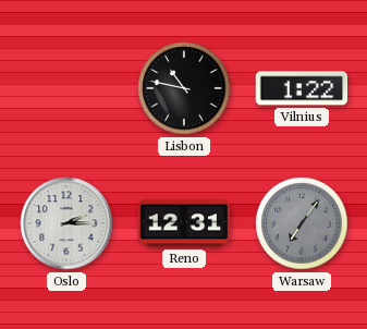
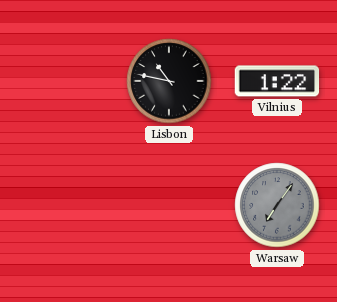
Oslo: 2:15 -> none (66, 223)
Reno: 12:31 -> none (184, 223)
